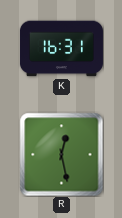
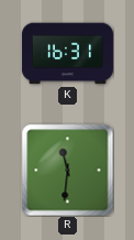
R: 12:28 -> 11:31 (67, 170)
